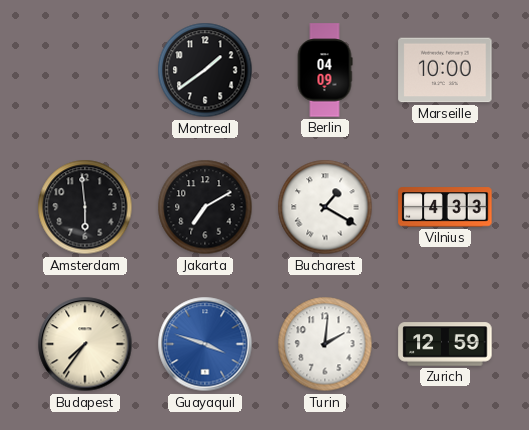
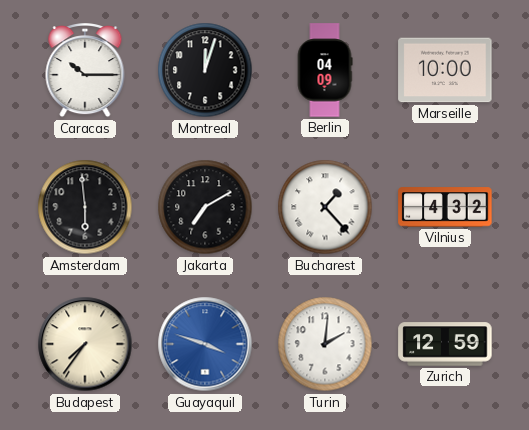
Caracas: none -> 10:15 (85, 71)
Montreal: 1:39 -> 12:03 (205, 70)
Bucharest: 1:20 -> 1:23 (325, 207)
Vilnius: 4:33 -> 4:32 (445, 207)
